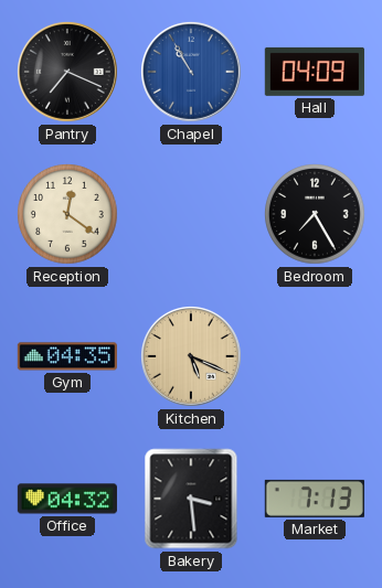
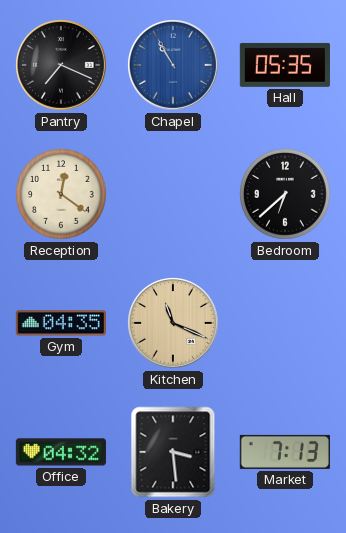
Hall: 04:09 -> 05:35 (285, 65)
Bedroom: 7:25 -> 6:38 (285, 194)
Kitchen: 5:19 -> 11:19 (174, 324)
